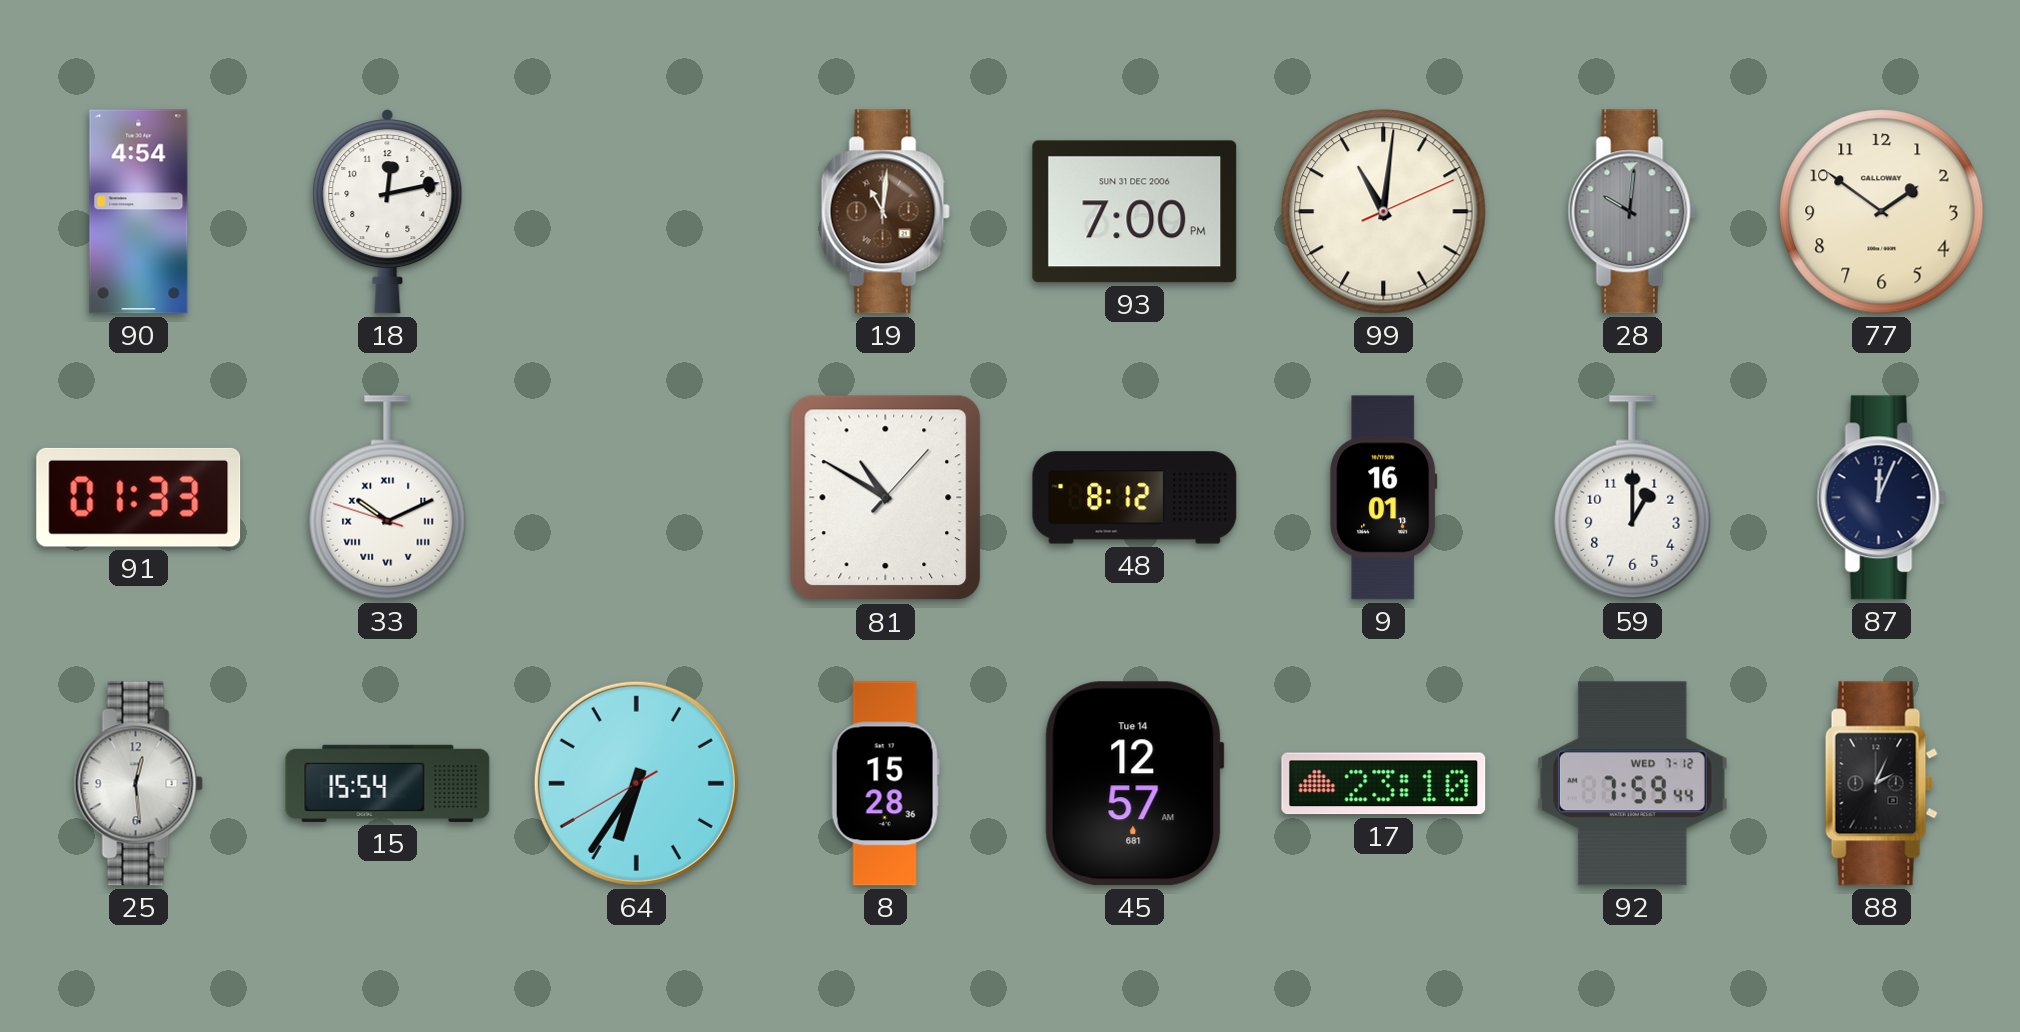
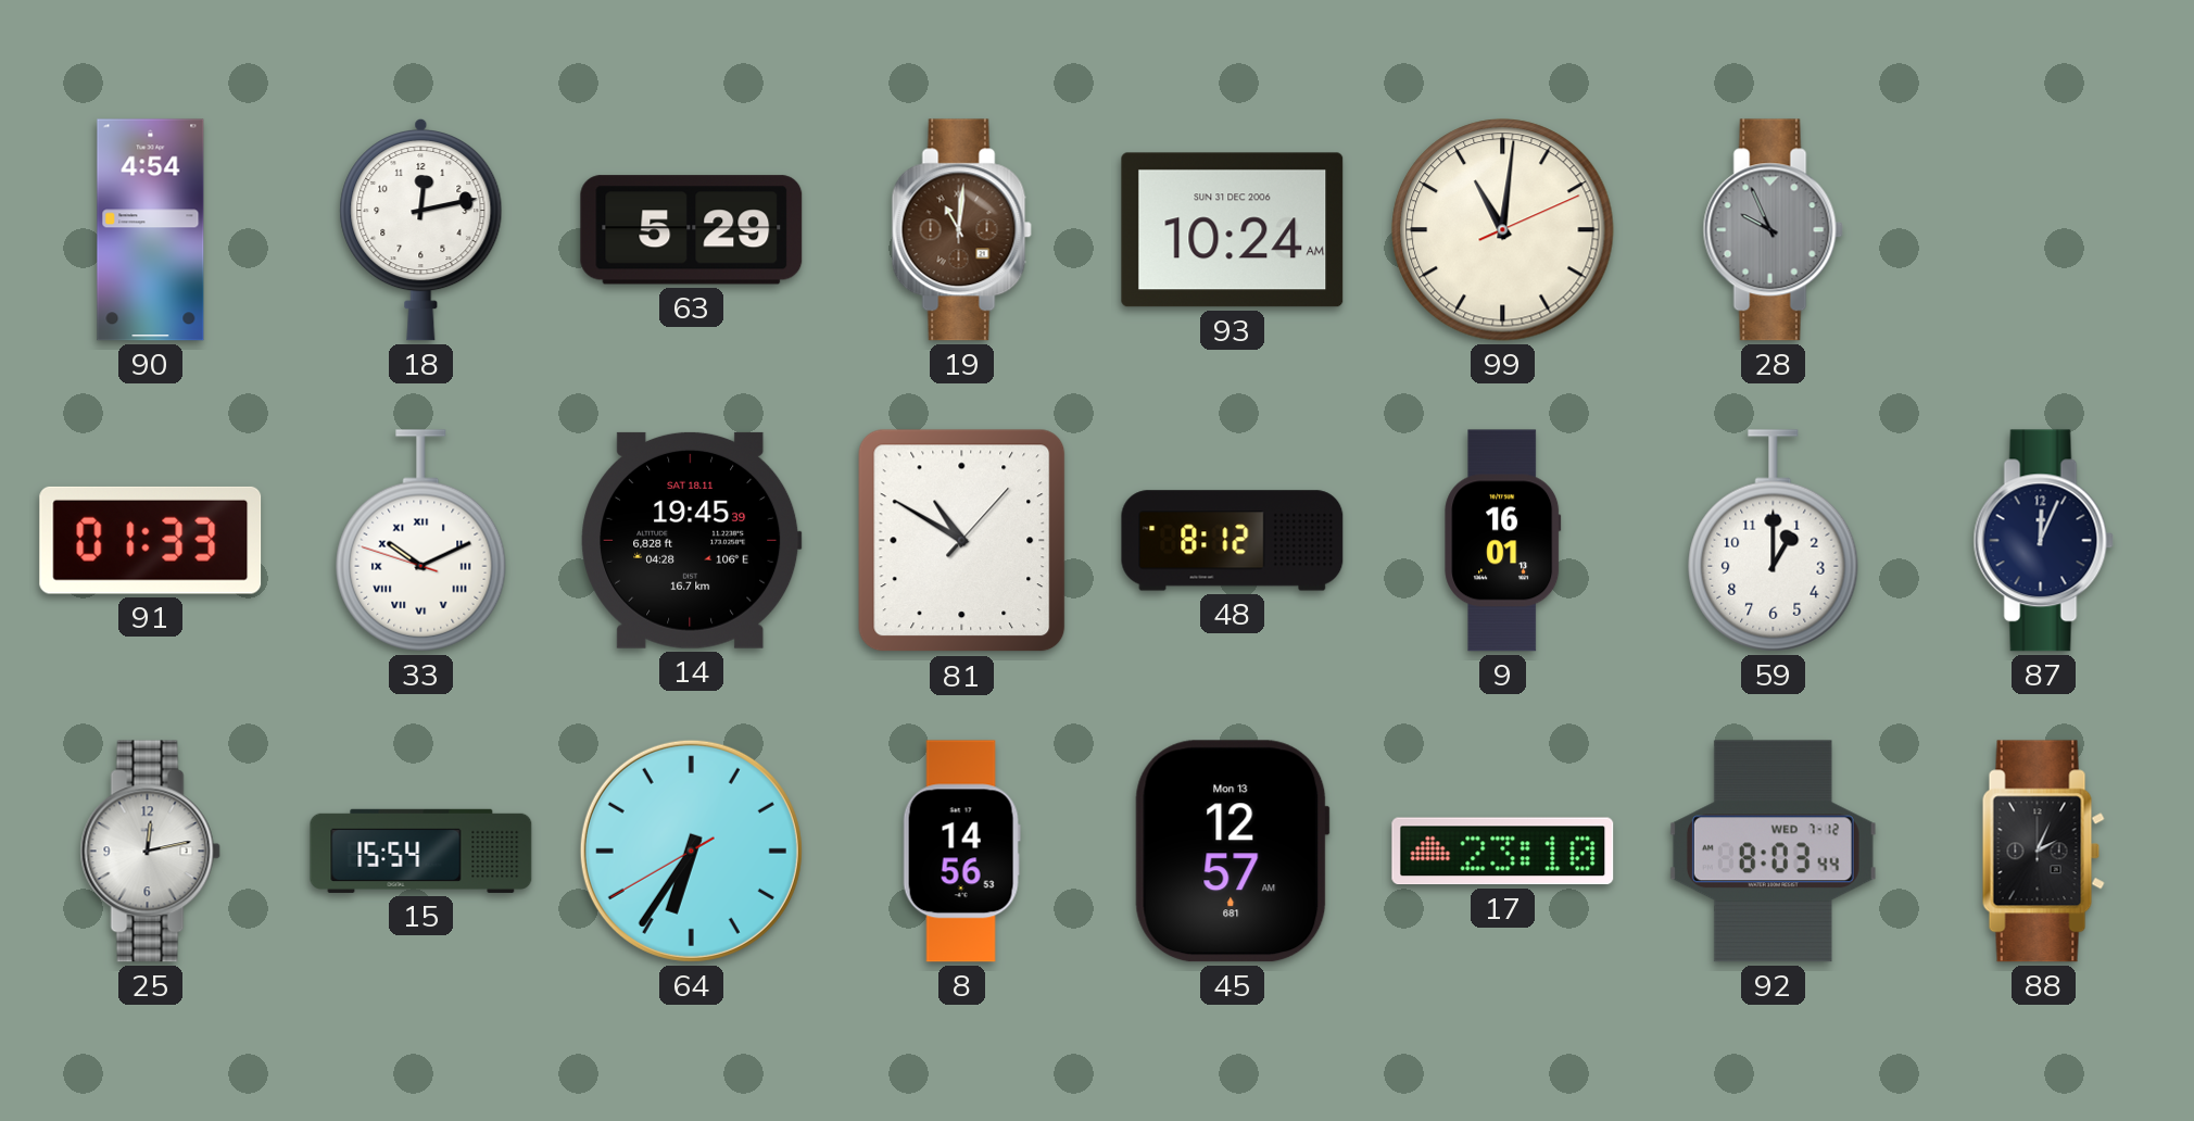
63: none -> 5:29 (692, 230)
93: 7:00 -> 10:24 (1233, 230)
28: 10:01 -> 9:56 (1773, 230)
77: 1:51 -> none (1882, 212)
14: none -> 19:45 (692, 540)
25: 12:29 -> 12:13 (150, 852)
8: 15:28 -> 14:56 (961, 852)
45 date: Tue 14 -> Mon 13 (1232, 852)
92: 7:59 -> 8:03 (1773, 852)
